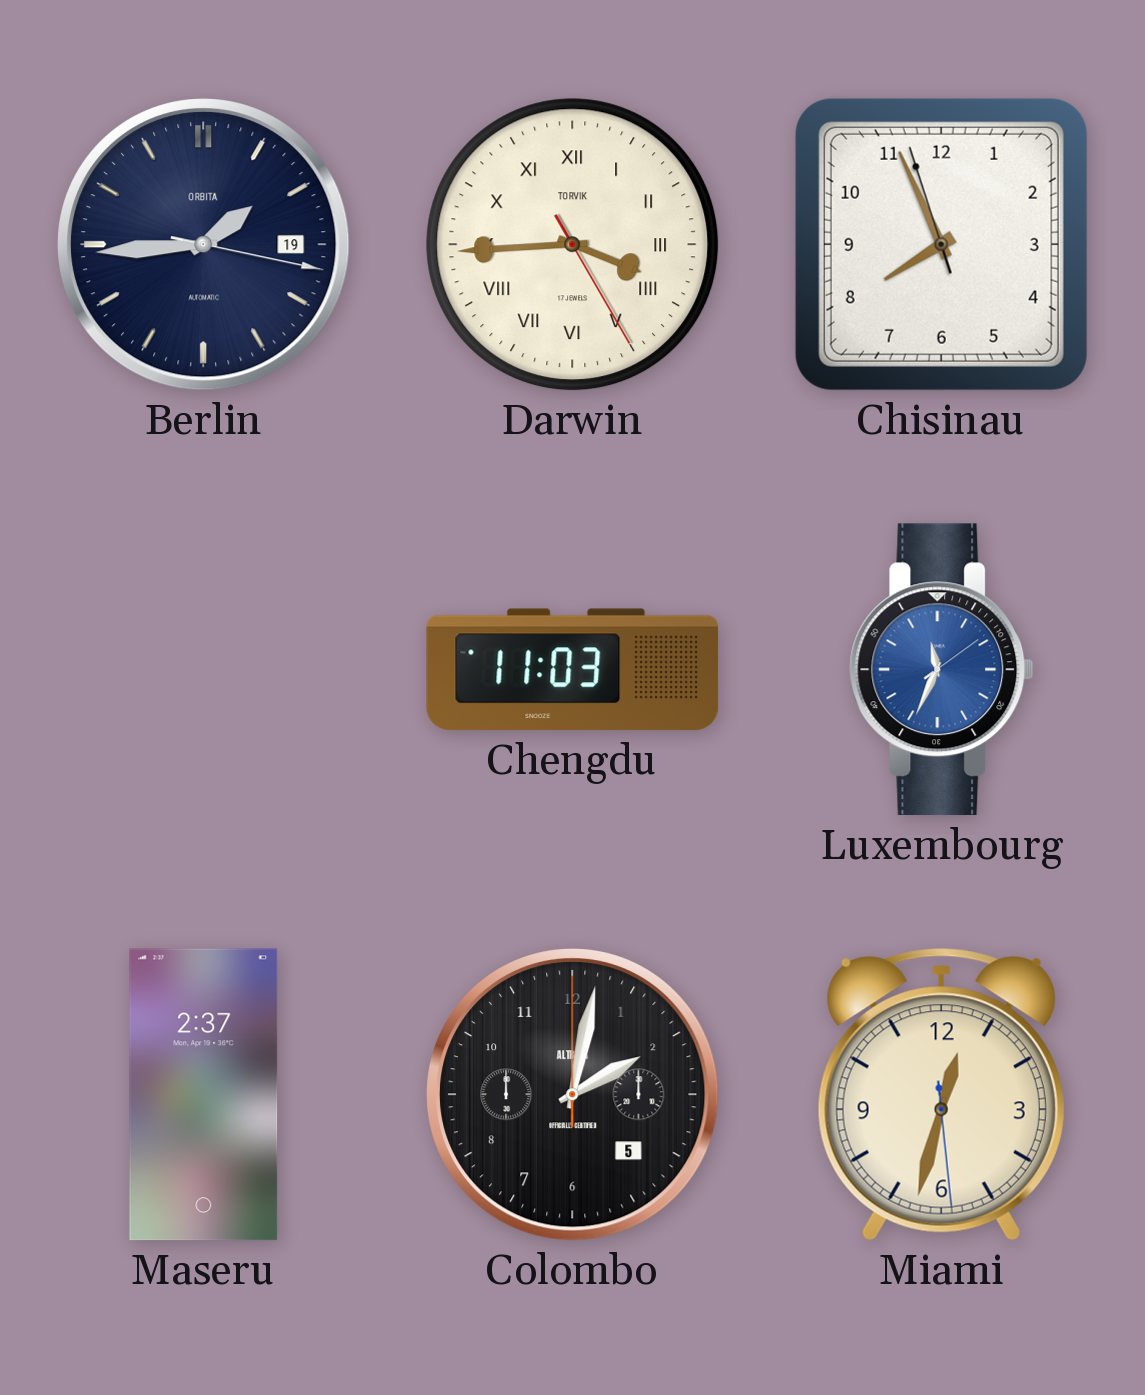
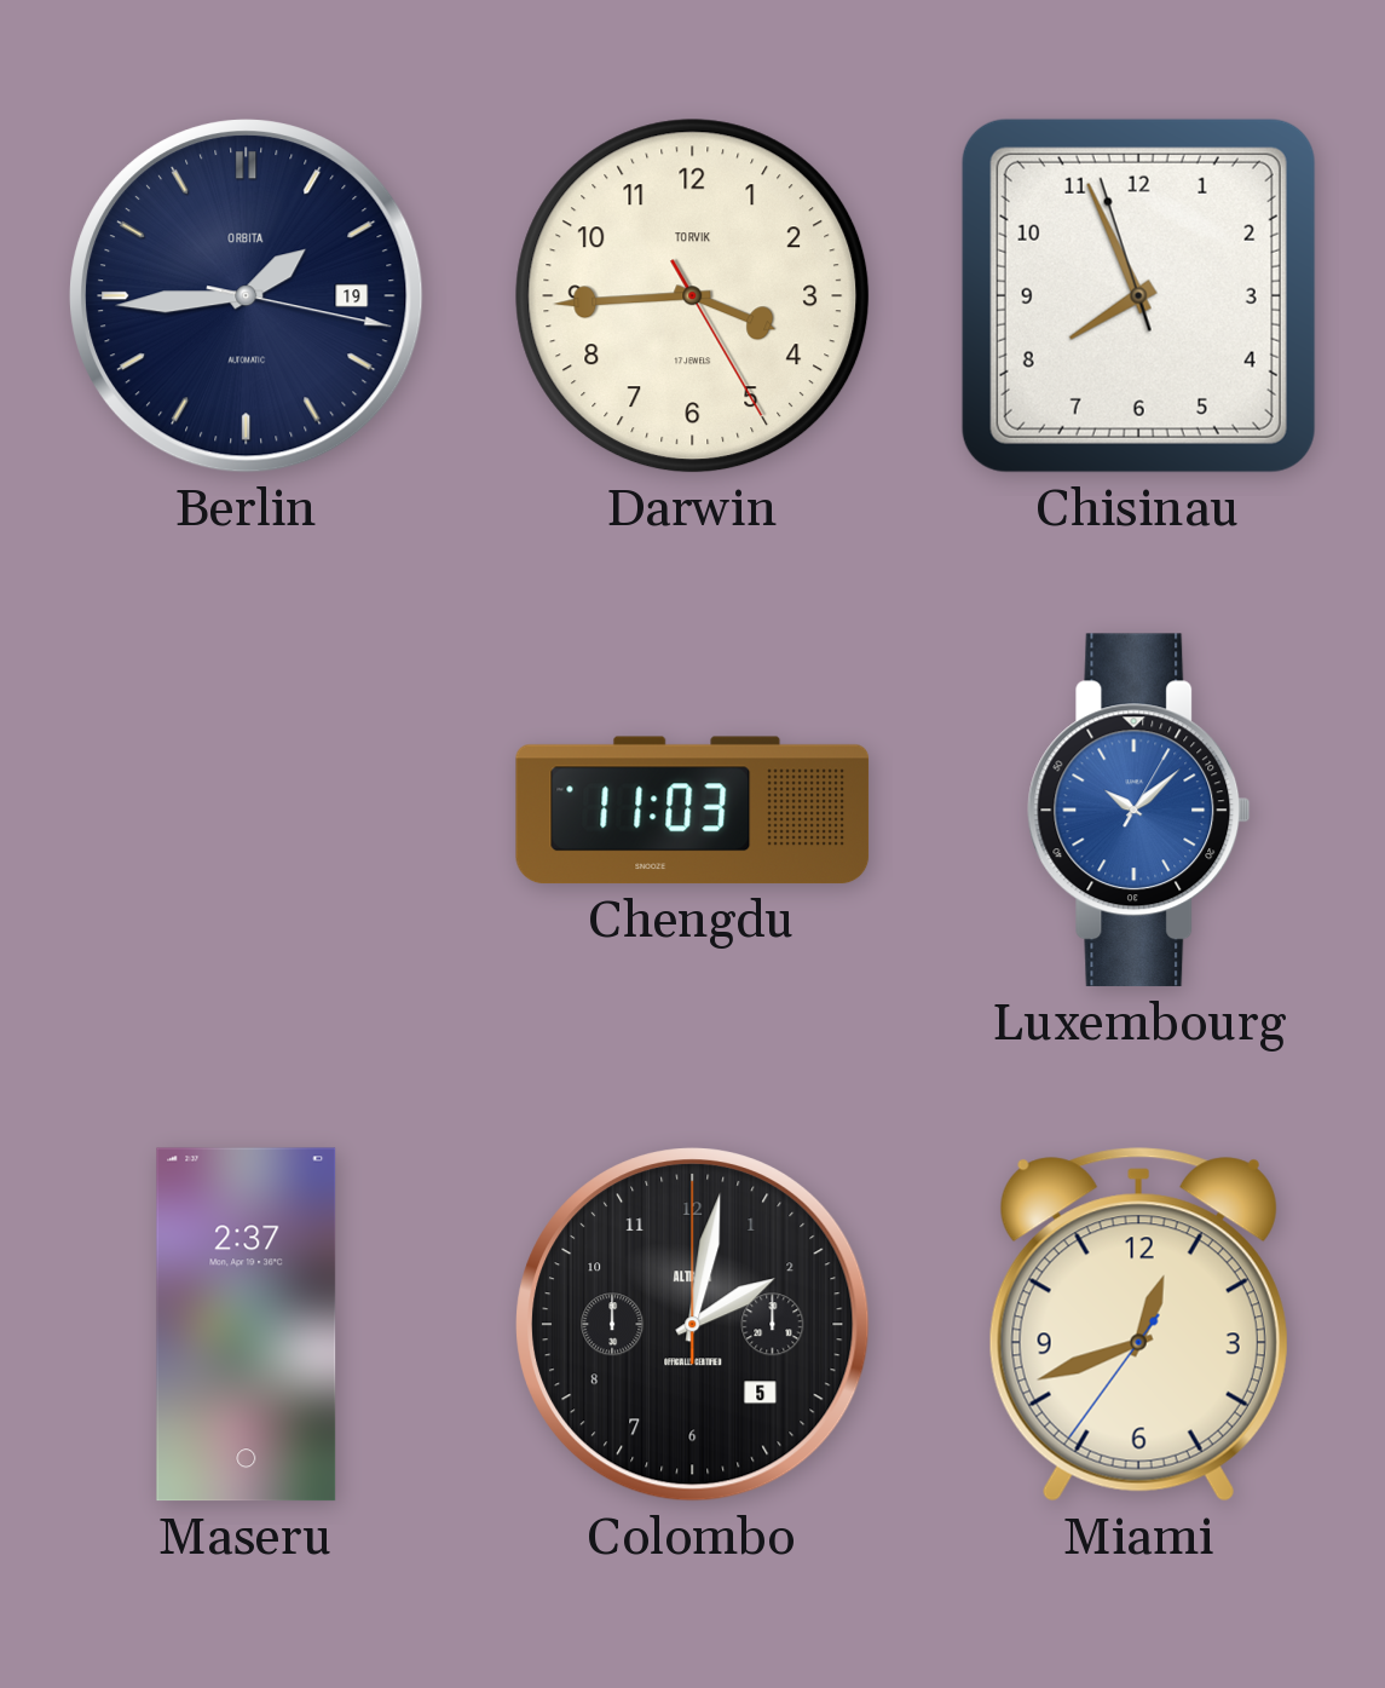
Darwin numerals: Roman -> Arabic (693, 296)
Luxembourg: 11:34 -> 10:08 (1139, 811)
Miami: 12:32 -> 12:41 (1138, 1325)
